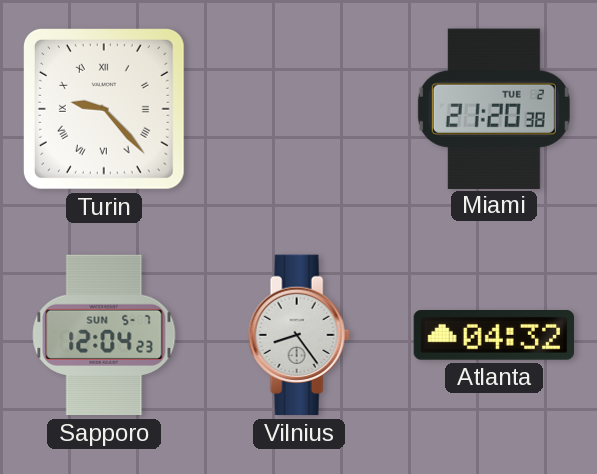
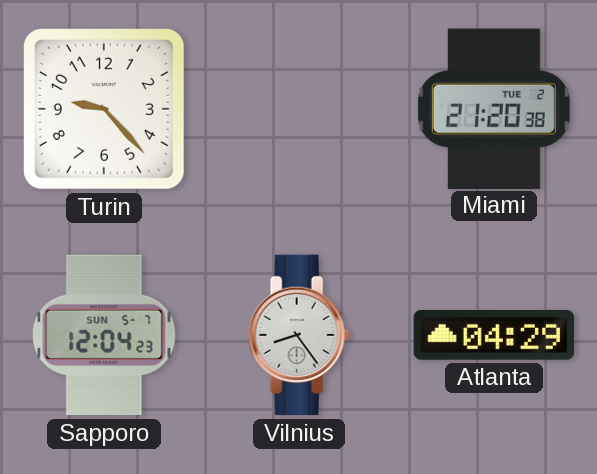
Turin numerals: Roman -> Arabic (104, 109)
Atlanta: 04:32 -> 04:29 (494, 335)
